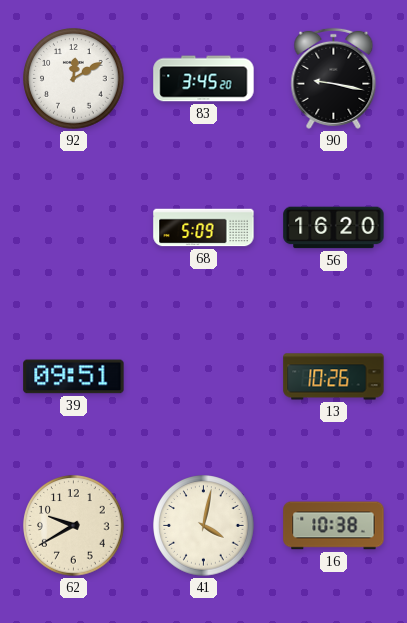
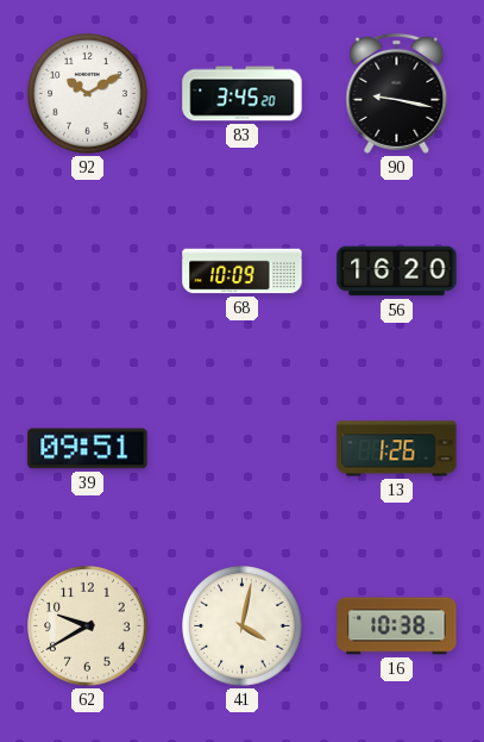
92: 12:10 -> 10:10 (88, 94)
68: 5:09 -> 10:09 (243, 272)
13: 10:26 -> 1:26 (397, 449)
